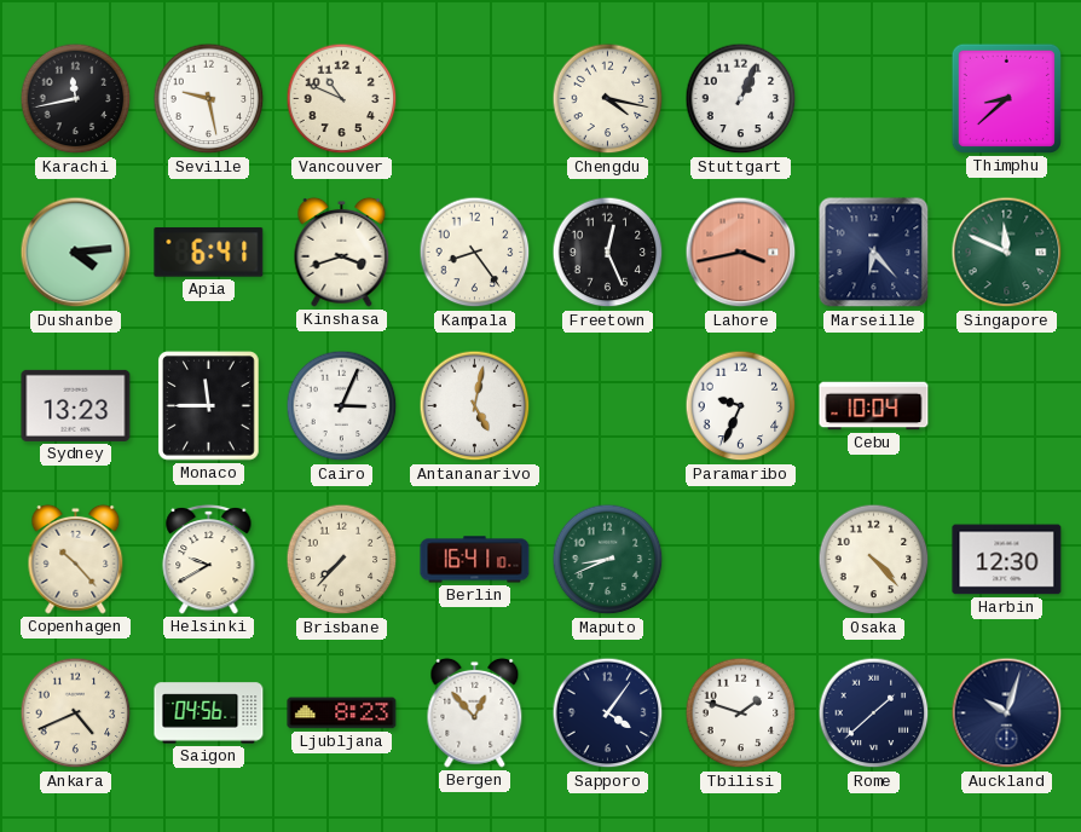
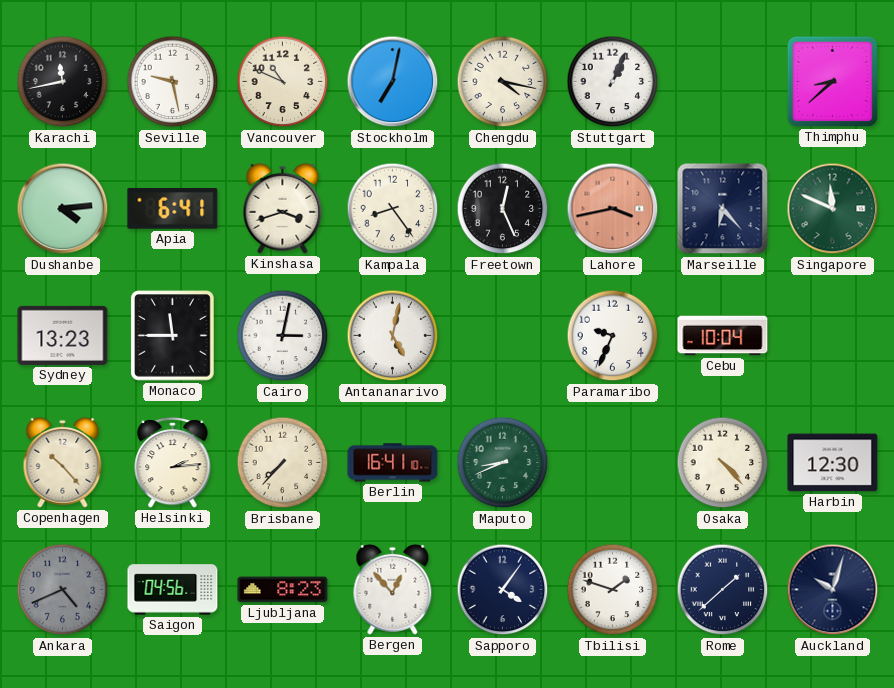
Stockholm: none -> 7:02 (393, 82)
Cairo: 3:04 -> 3:02 (283, 336)
Helsinki: 9:40 -> 2:14 (173, 462)
Ankara dial: cream -> grey (63, 590)
